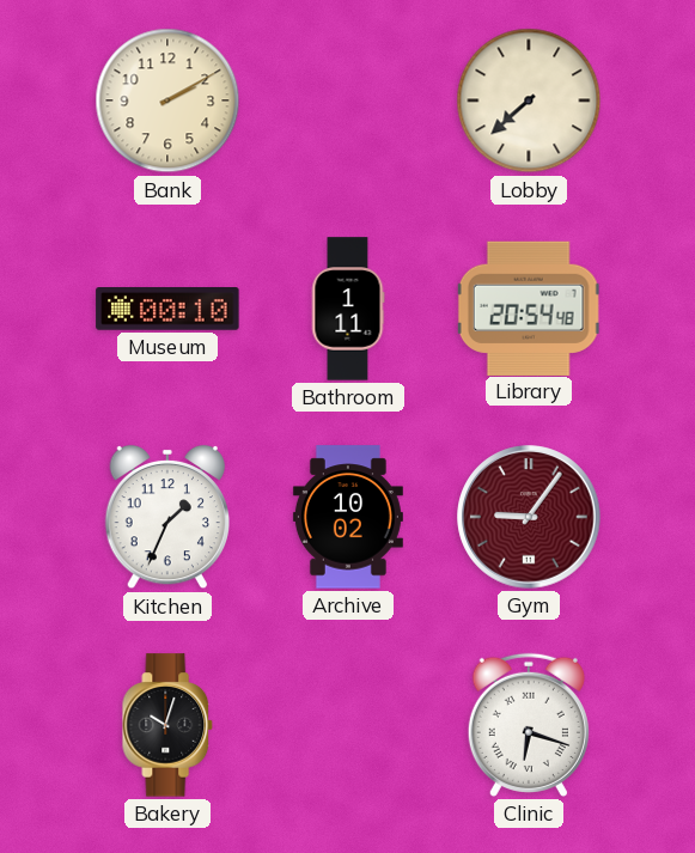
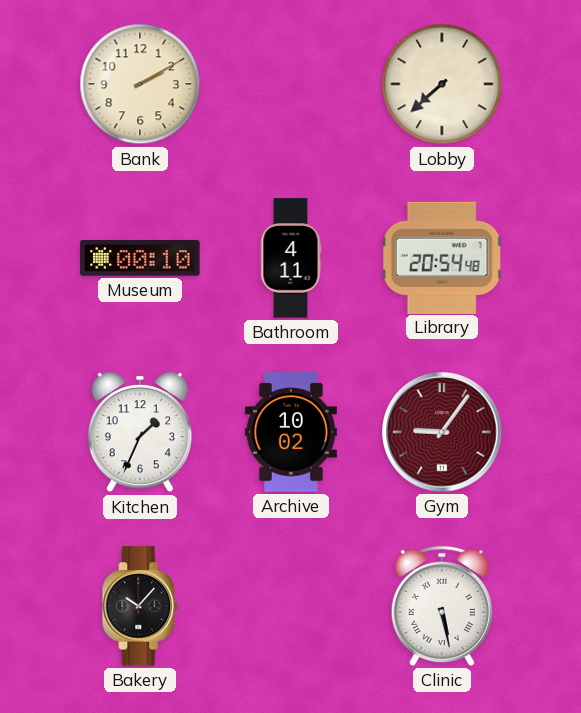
Bathroom: 1:11 -> 4:11 (291, 258)
Bakery: 10:03 -> 10:07 (140, 606)
Clinic: 6:18 -> 5:28 (442, 606)
